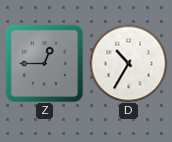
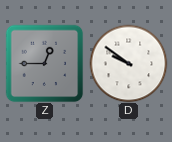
D: 10:35 -> 9:51 (128, 63)
